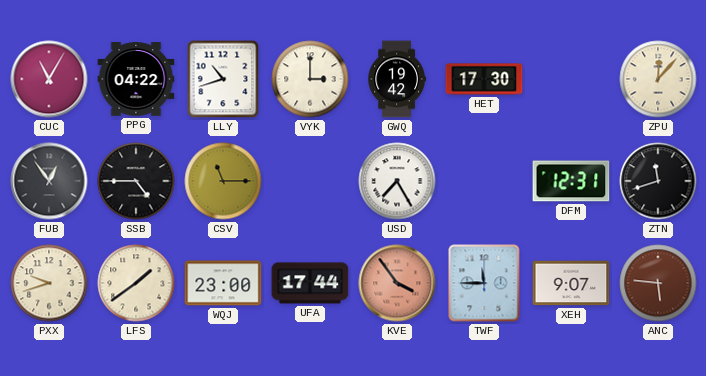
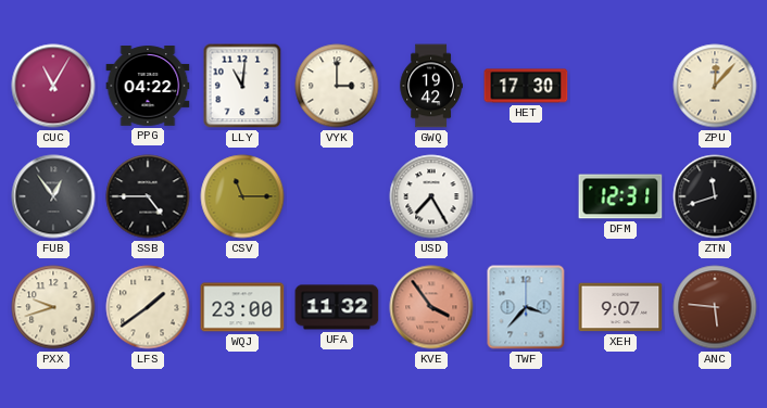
LLY: 10:42 -> 11:01 (242, 86)
UFA: 17:44 -> 11:32 (337, 307)
TWF: 11:45 -> 3:37 (526, 307)
